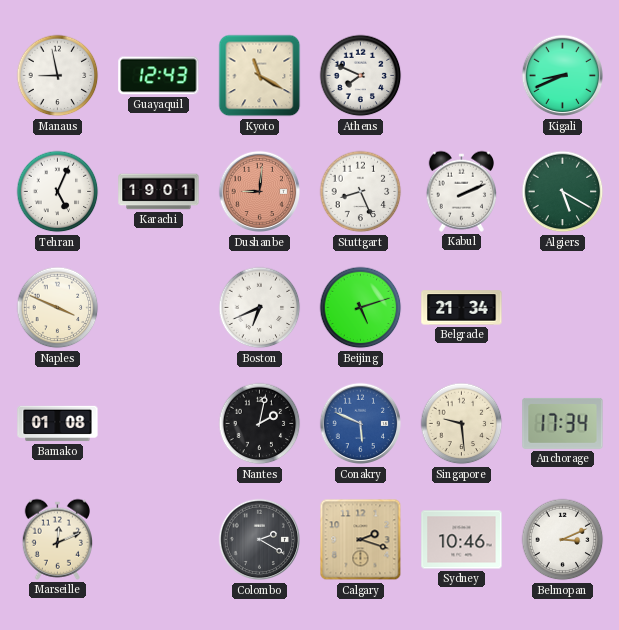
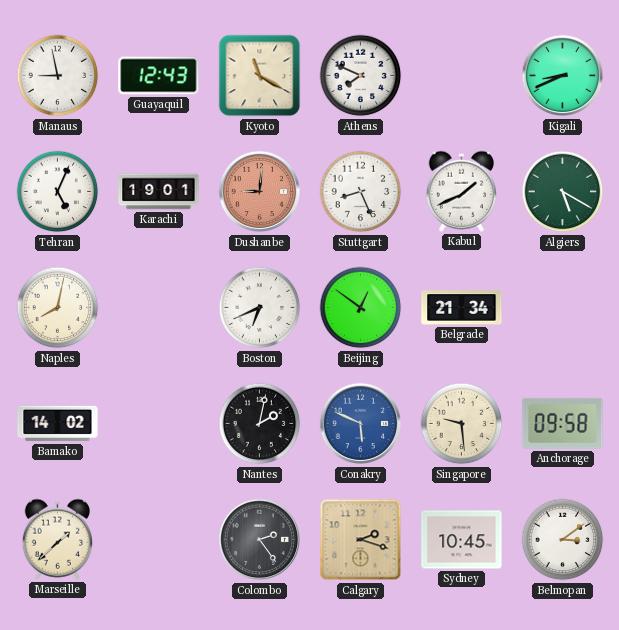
Kabul: 2:11 -> 1:41 (461, 191)
Naples: 3:49 -> 8:02 (58, 308)
Beijing: 5:12 -> 12:51 (361, 308)
Bamako: 01:08 -> 14:02 (58, 424)
Anchorage: 17:34 -> 09:58 (563, 423)
Marseille: 12:11 -> 1:38 (57, 539)
Colombo: 2:20 -> 2:24 (259, 540)
Sydney: 10:46 -> 10:45 (462, 540)
Belmopan: 3:11 -> 3:09 (563, 540)
